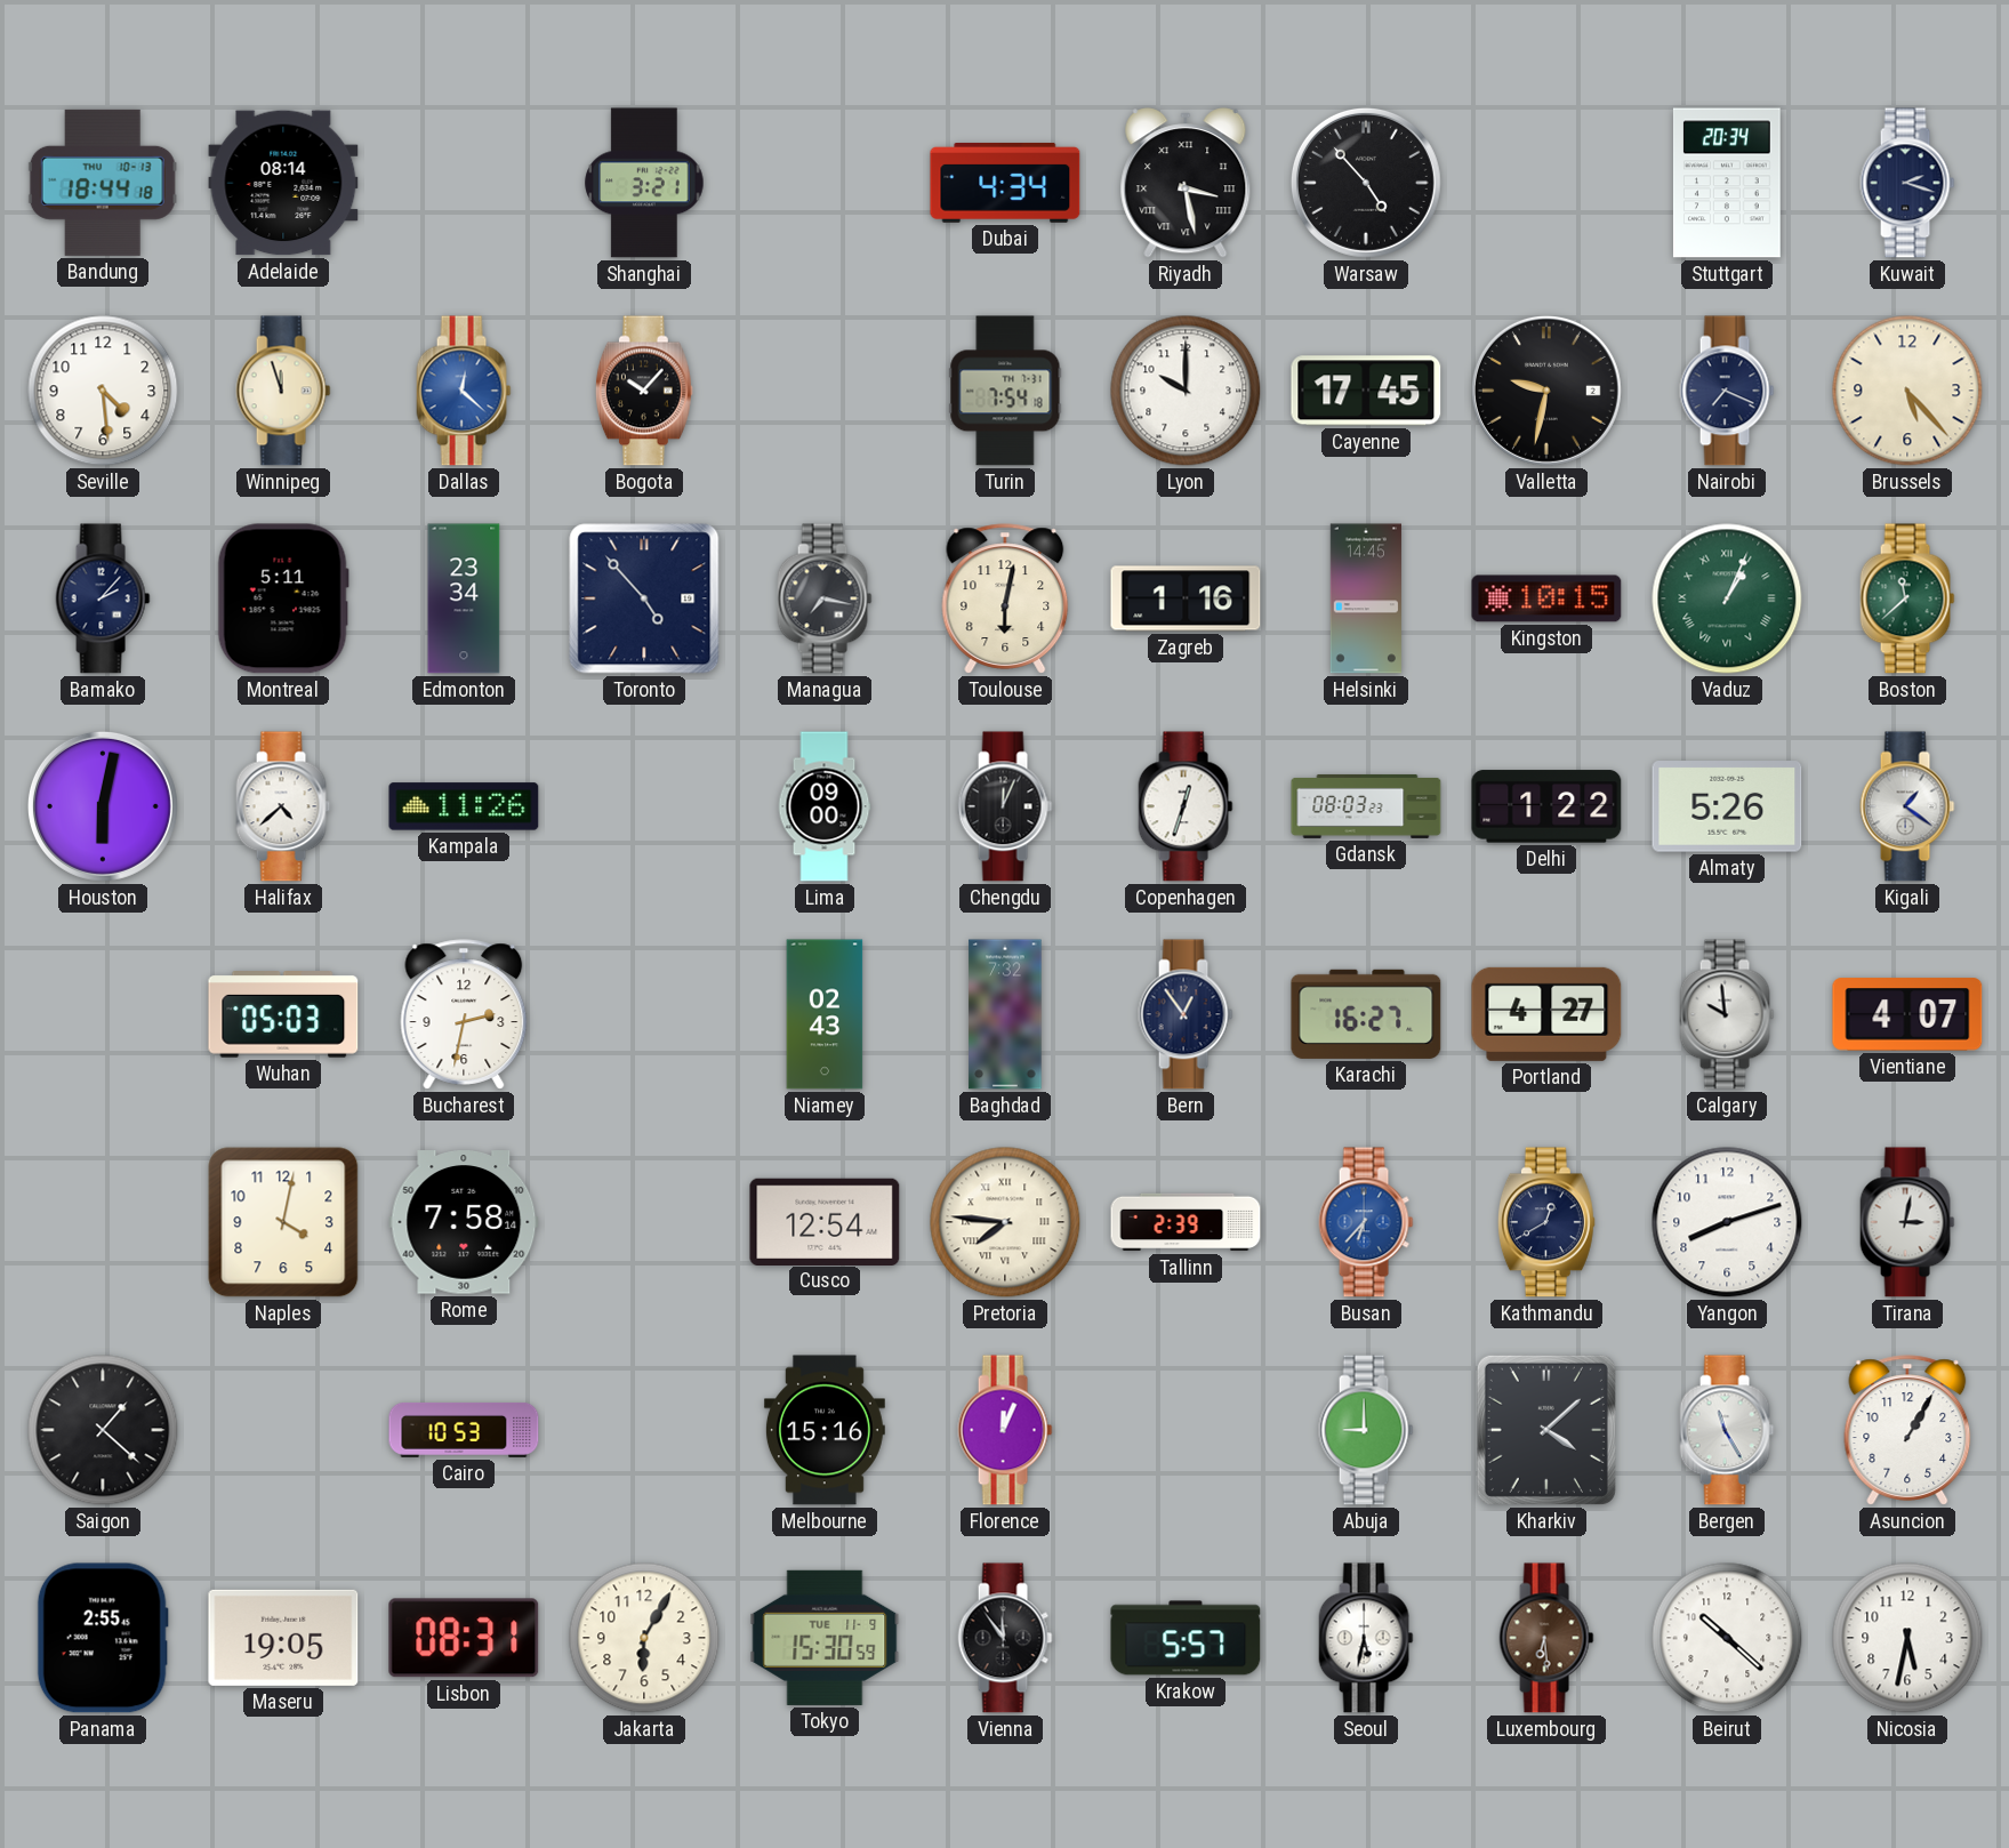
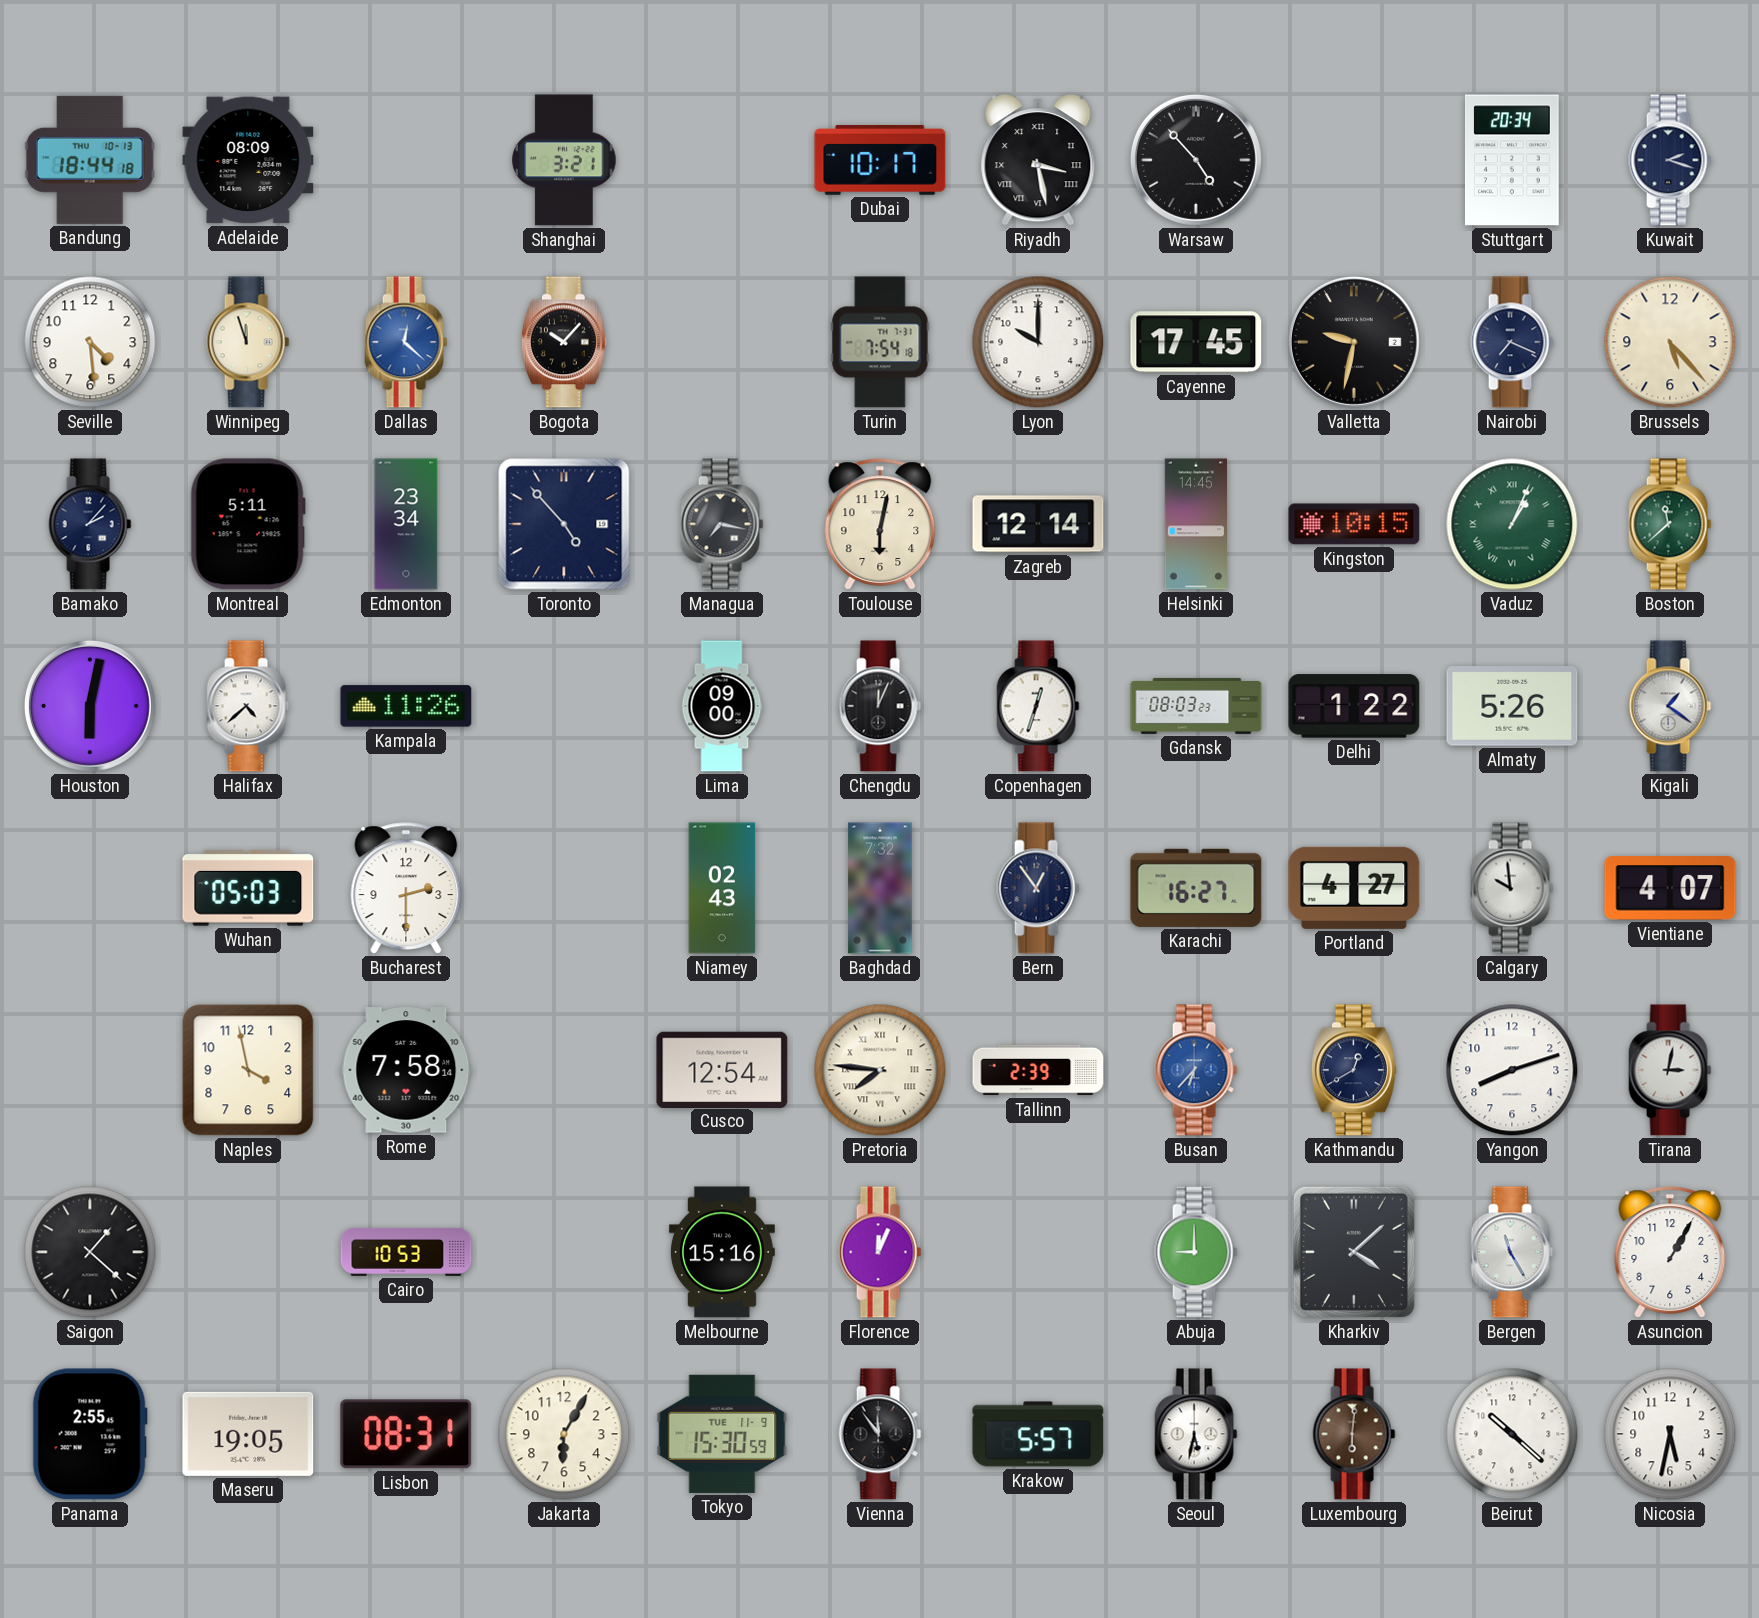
Adelaide: 08:14 -> 08:09 (248, 160)
Dubai: 4:34 -> 10:17 (880, 161)
Zagreb: 1:16 -> 12:14 (1038, 524)
Bucharest: 2:32 -> 2:30 (406, 888)
Naples: 4:02 -> 3:58 (248, 1070)
Luxembourg: 6:29 -> 6:01 (1354, 1434)
